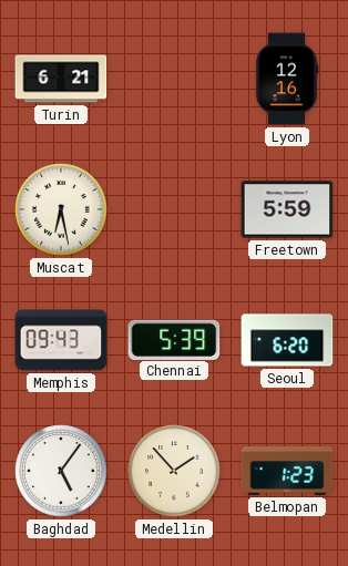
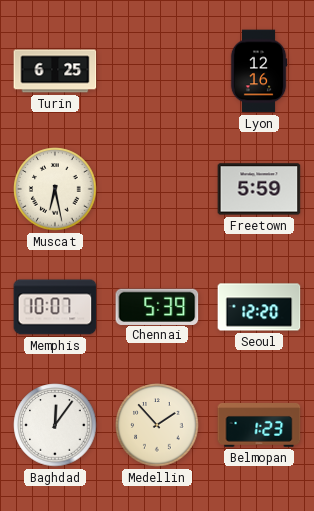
Turin: 6:21 -> 6:25 (55, 71)
Memphis: 09:43 -> 10:07 (55, 307)
Seoul: 6:20 -> 12:20 (259, 307)
Baghdad: 5:06 -> 12:06 (55, 425)
